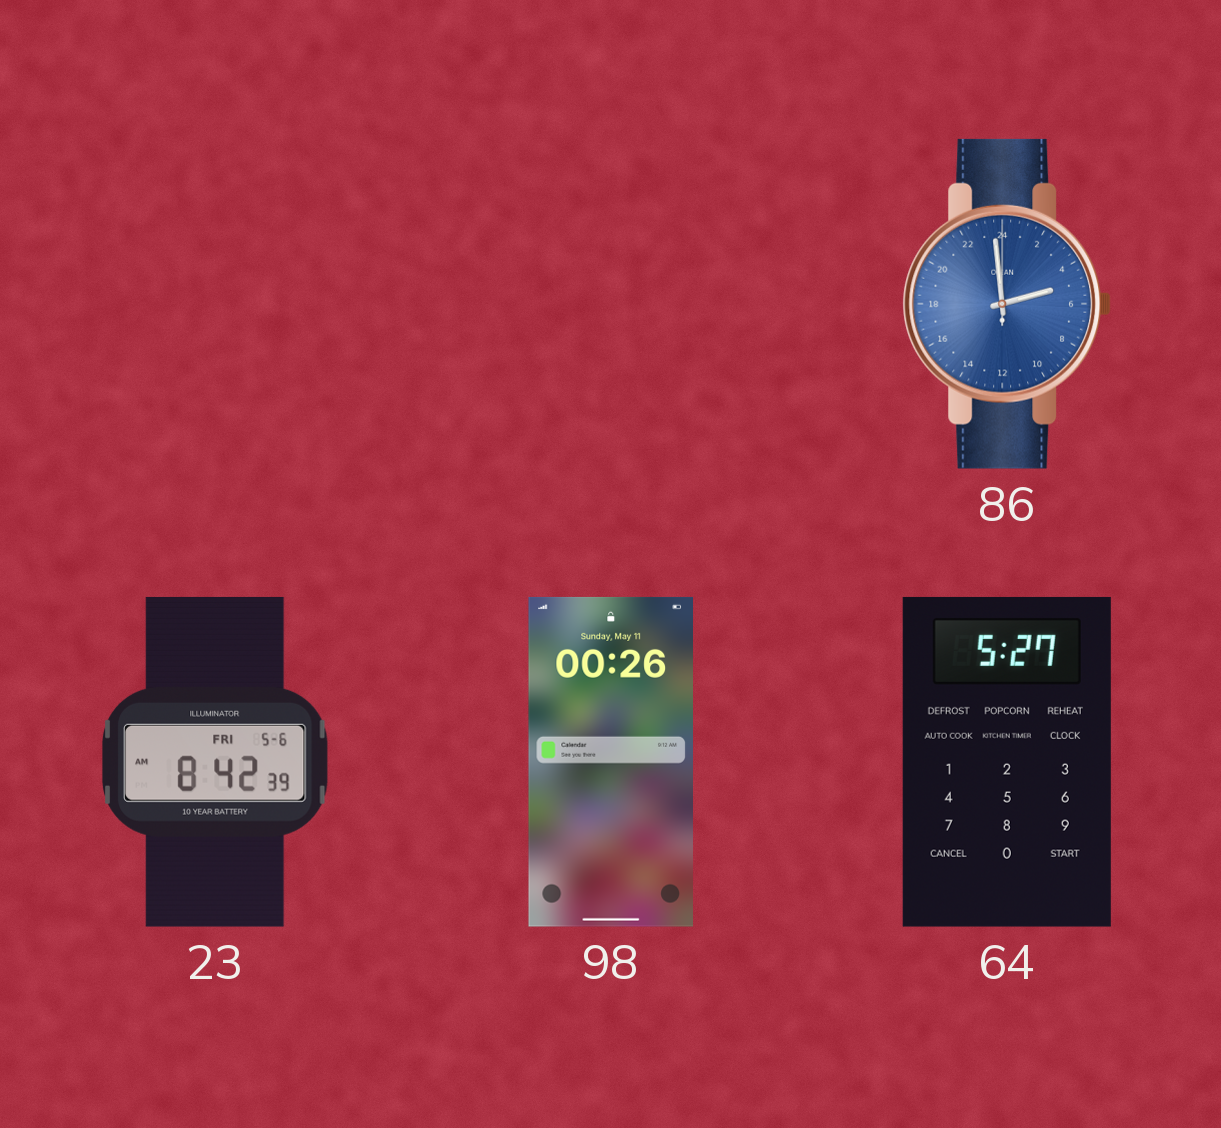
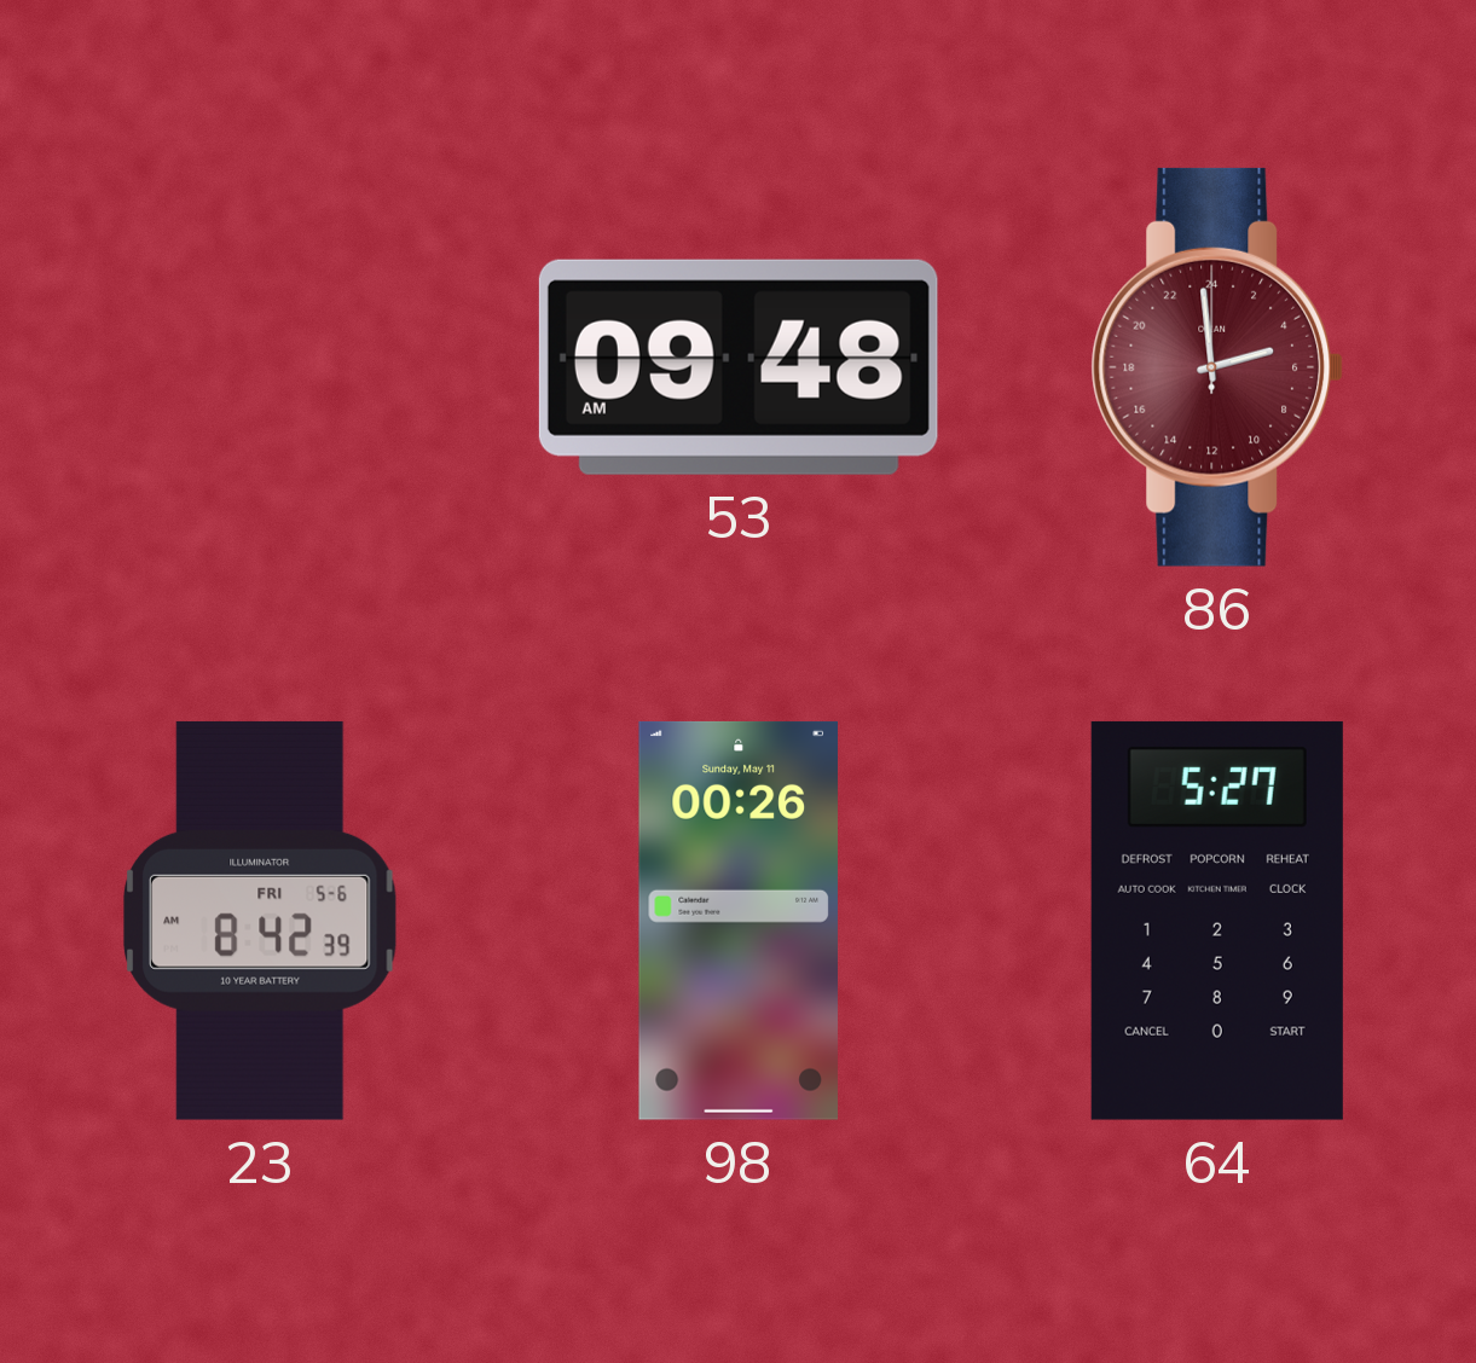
53: none -> 09:48 (739, 367)
86 dial: blue -> burgundy (1217, 367)
